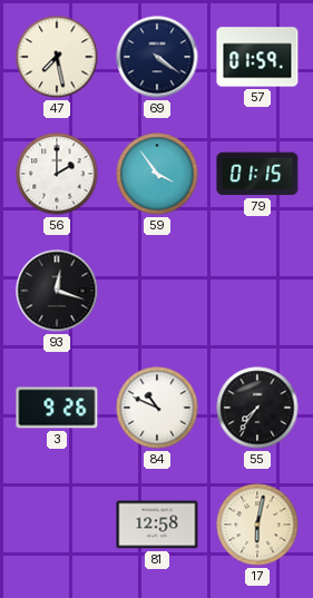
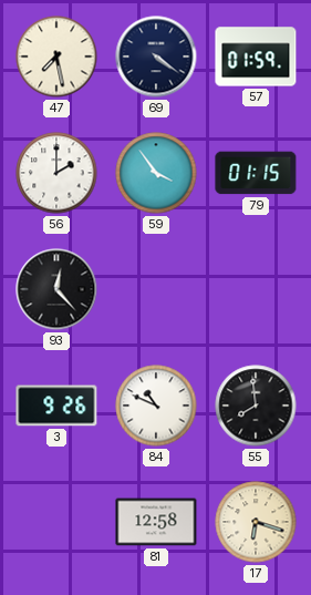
93: 12:18 -> 12:23 (56, 289)
55: 7:36 -> 7:59 (256, 406)
17: 6:02 -> 6:18 (256, 522)
